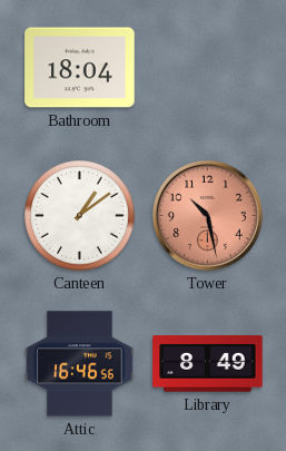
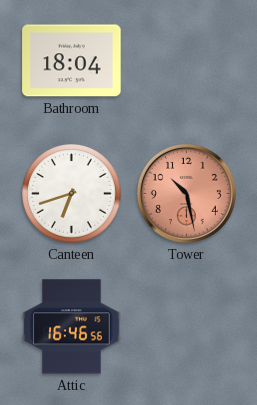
Canteen: 1:09 -> 6:42 (72, 194)
Library: 8:49 -> none (208, 364)
